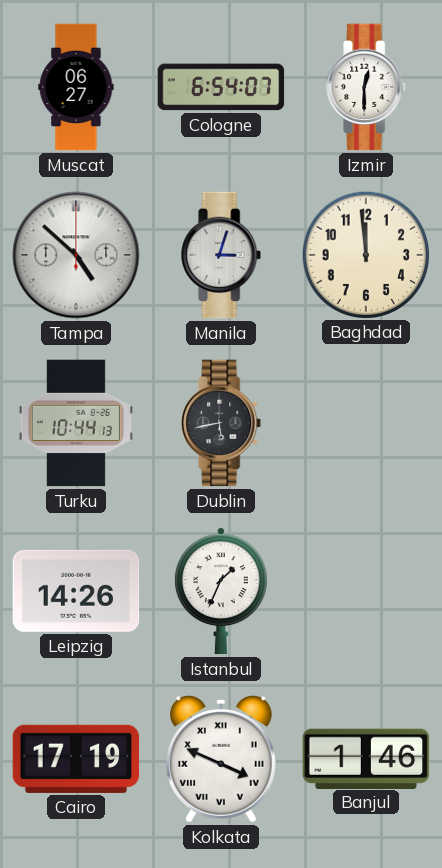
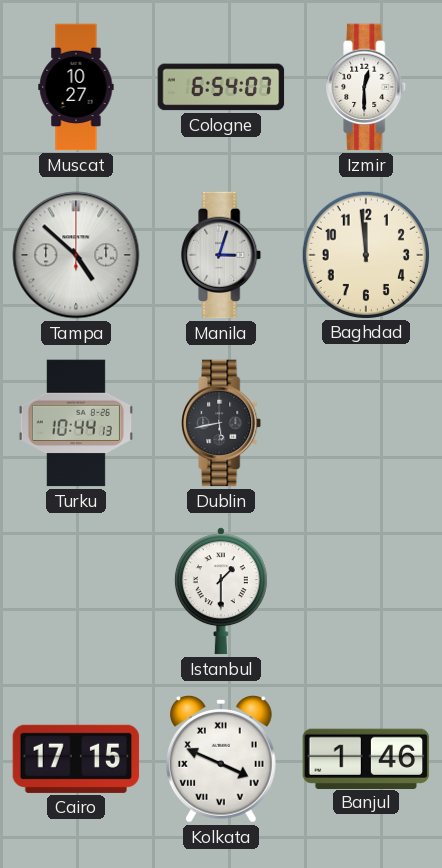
Muscat: 06:27 -> 10:27 (76, 87)
Leipzig: 14:26 -> none (76, 591)
Istanbul: 1:34 -> 1:30 (221, 591)
Cairo: 17:19 -> 17:15 (76, 759)
